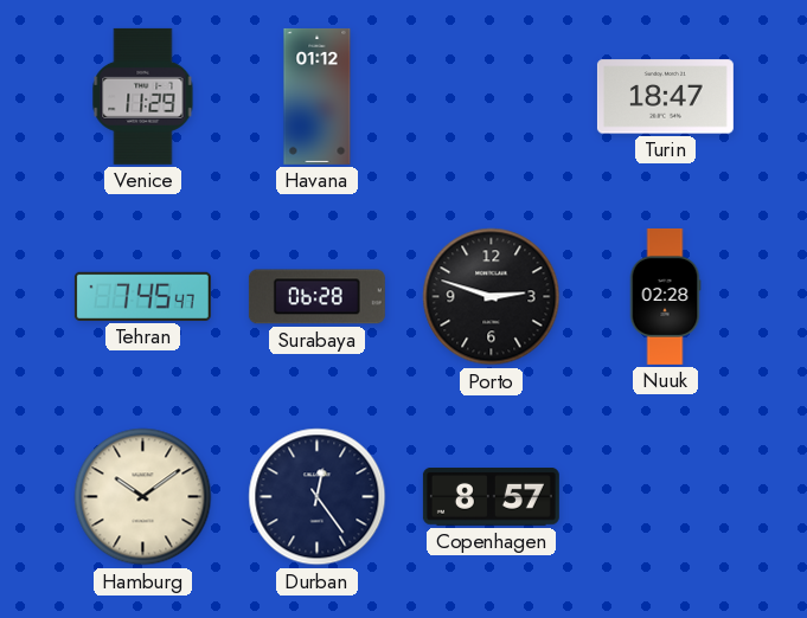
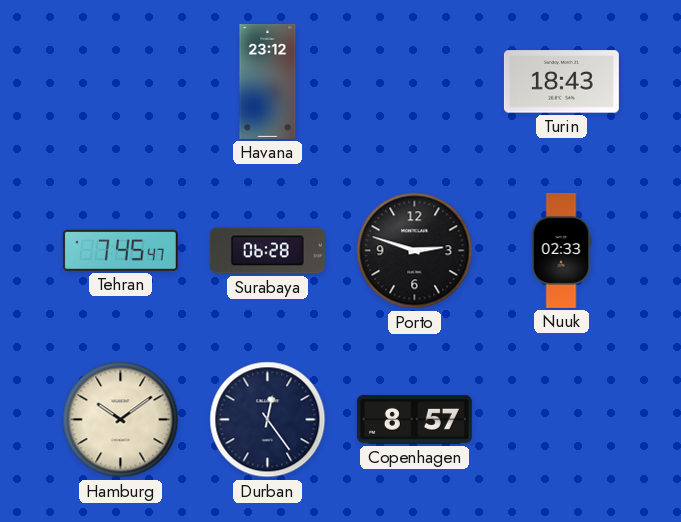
Venice: 11:29 -> none (143, 96)
Havana: 01:12 -> 23:12 (268, 81)
Turin: 18:47 -> 18:43 (561, 82)
Nuuk: 02:28 -> 02:33 (561, 250)
